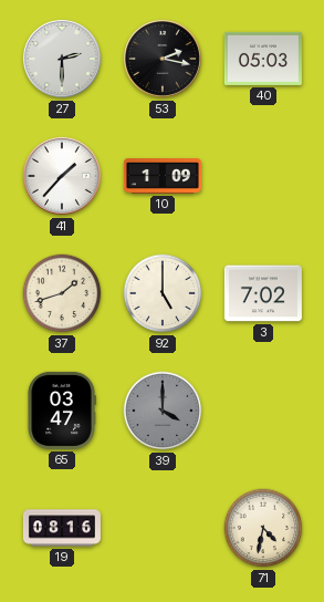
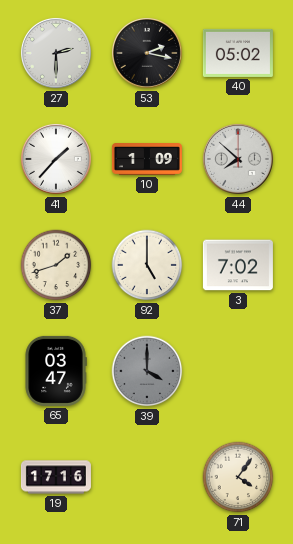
40: 05:03 -> 05:02 (238, 53)
44: none -> 7:52 (238, 159)
19: 08:16 -> 17:16 (56, 477)
71: 4:32 -> 4:06 (238, 477)
